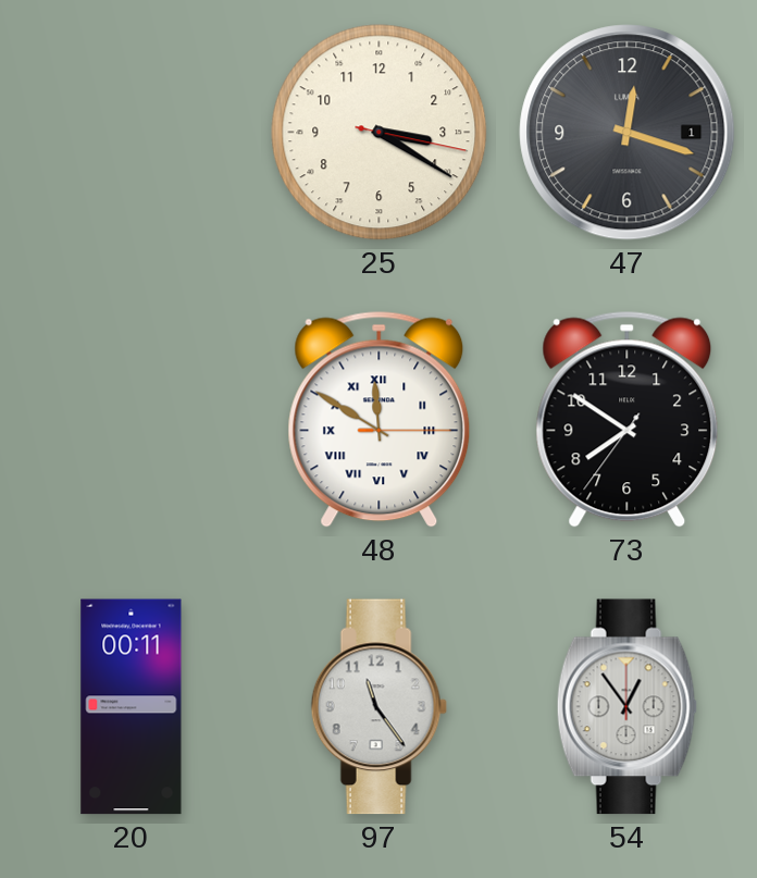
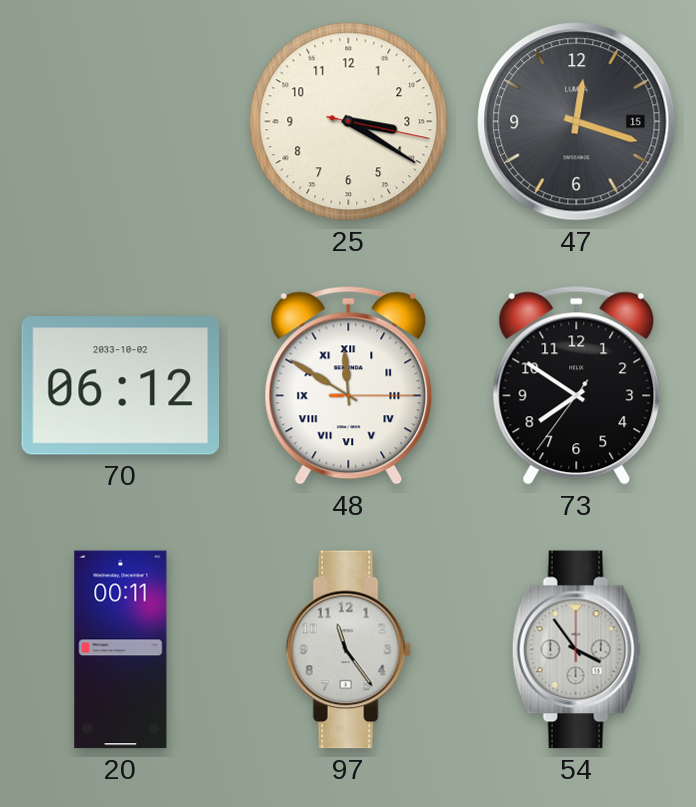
47 date: 1 -> 15 (577, 122)
70: none -> 06:12 (121, 386)
54: 12:54 -> 3:54 (576, 650)
